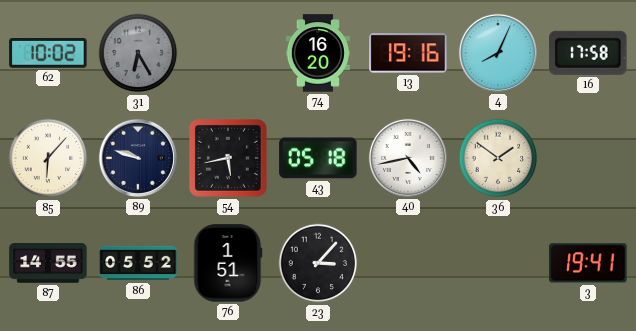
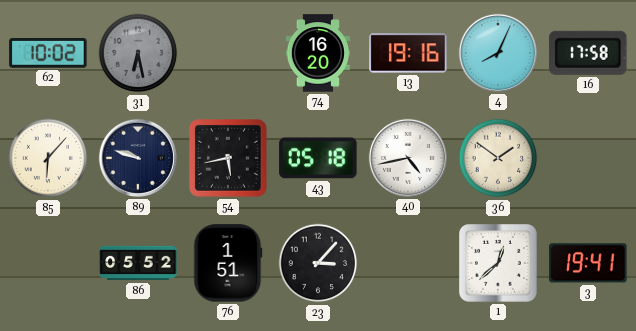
31: 6:25 -> 6:28 (138, 53)
87: 14:55 -> none (48, 263)
1: none -> 12:38 (499, 264)
